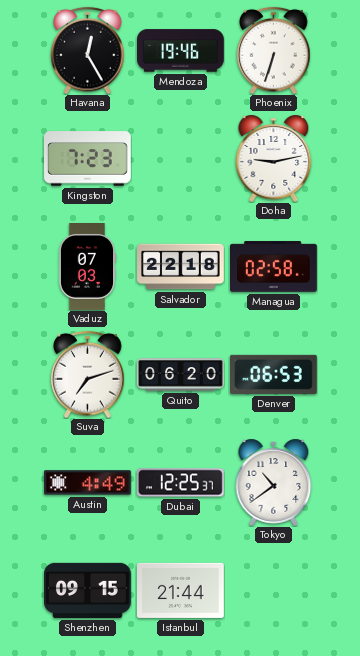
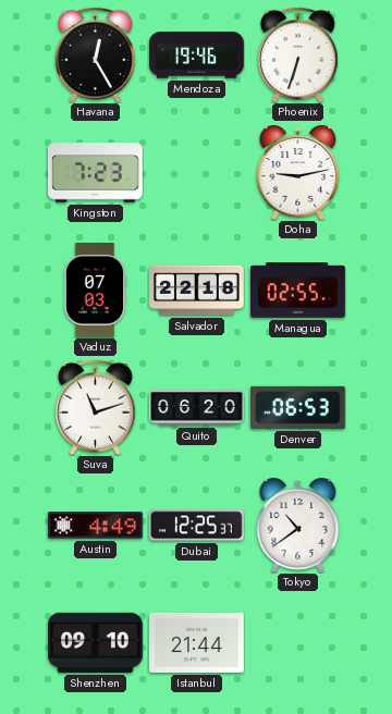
Managua: 02:58 -> 02:55 (298, 291)
Suva: 7:12 -> 11:12 (96, 407)
Shenzhen: 09:15 -> 09:10 (96, 642)
